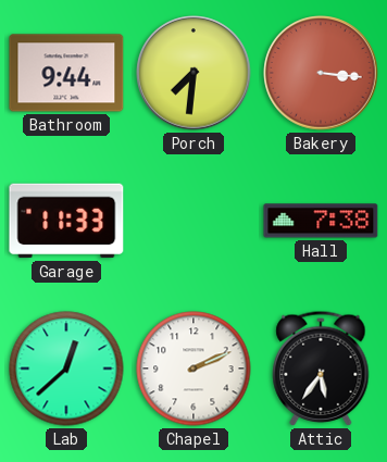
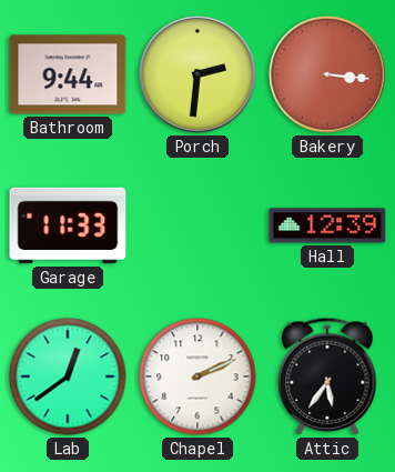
Porch: 7:31 -> 2:31 (197, 74)
Hall: 7:38 -> 12:39 (327, 225)
Lab: 12:38 -> 12:39 (68, 376)
